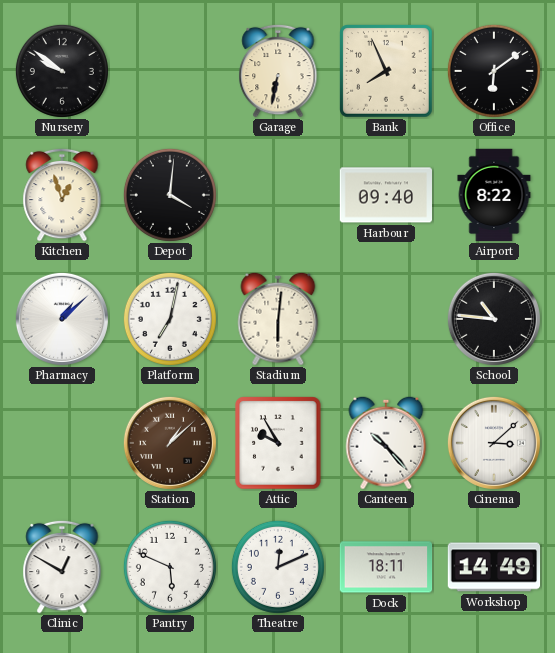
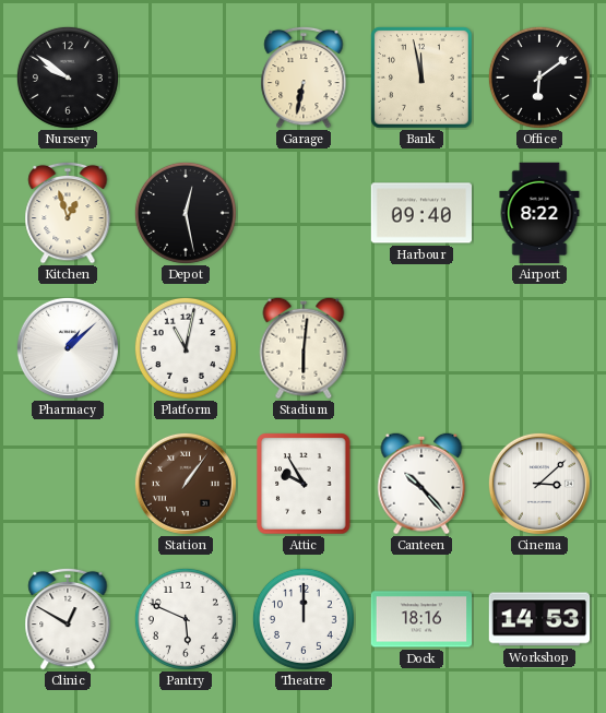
Bank: 7:56 -> 11:58 (421, 78)
Depot: 4:01 -> 12:28 (186, 213)
Platform: 7:02 -> 11:02 (186, 348)
School: 10:46 -> none (494, 319)
Station: 1:08 -> 1:06 (186, 484)
Theatre: 12:11 -> 12:00 (304, 619)
Dock: 18:11 -> 18:16 (421, 619)
Workshop: 14:49 -> 14:53 (539, 619)
